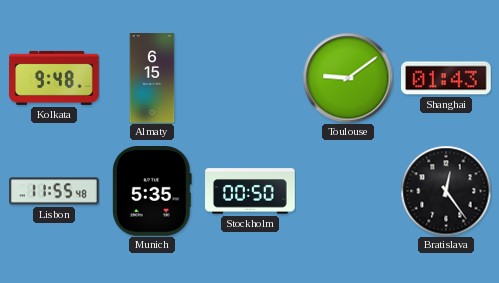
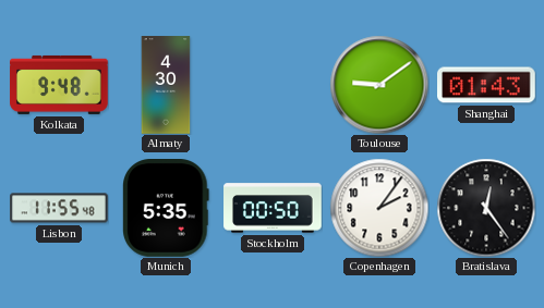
Almaty: 6:15 -> 4:30 (166, 85)
Copenhagen: none -> 2:06 (379, 208)
